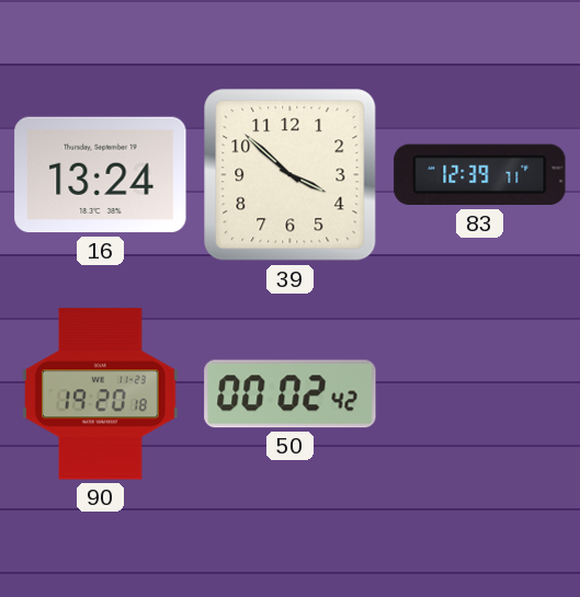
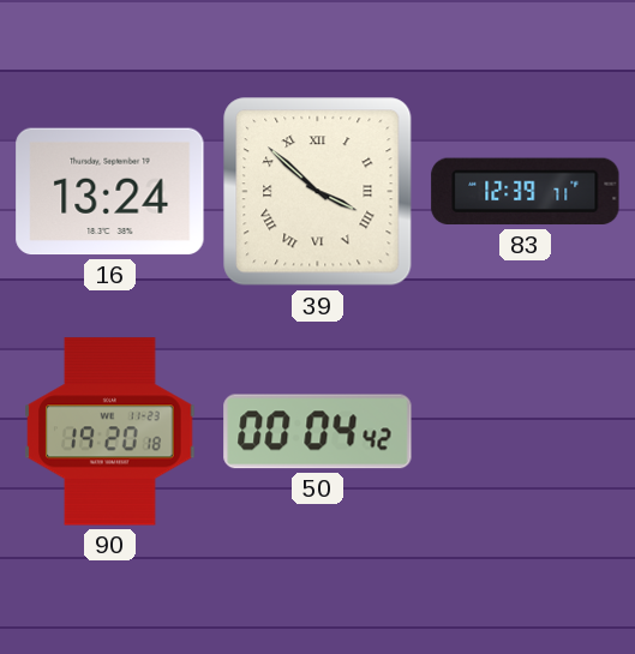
39 numerals: Arabic -> Roman (318, 192)
50: 00:02 -> 00:04 (318, 432)
